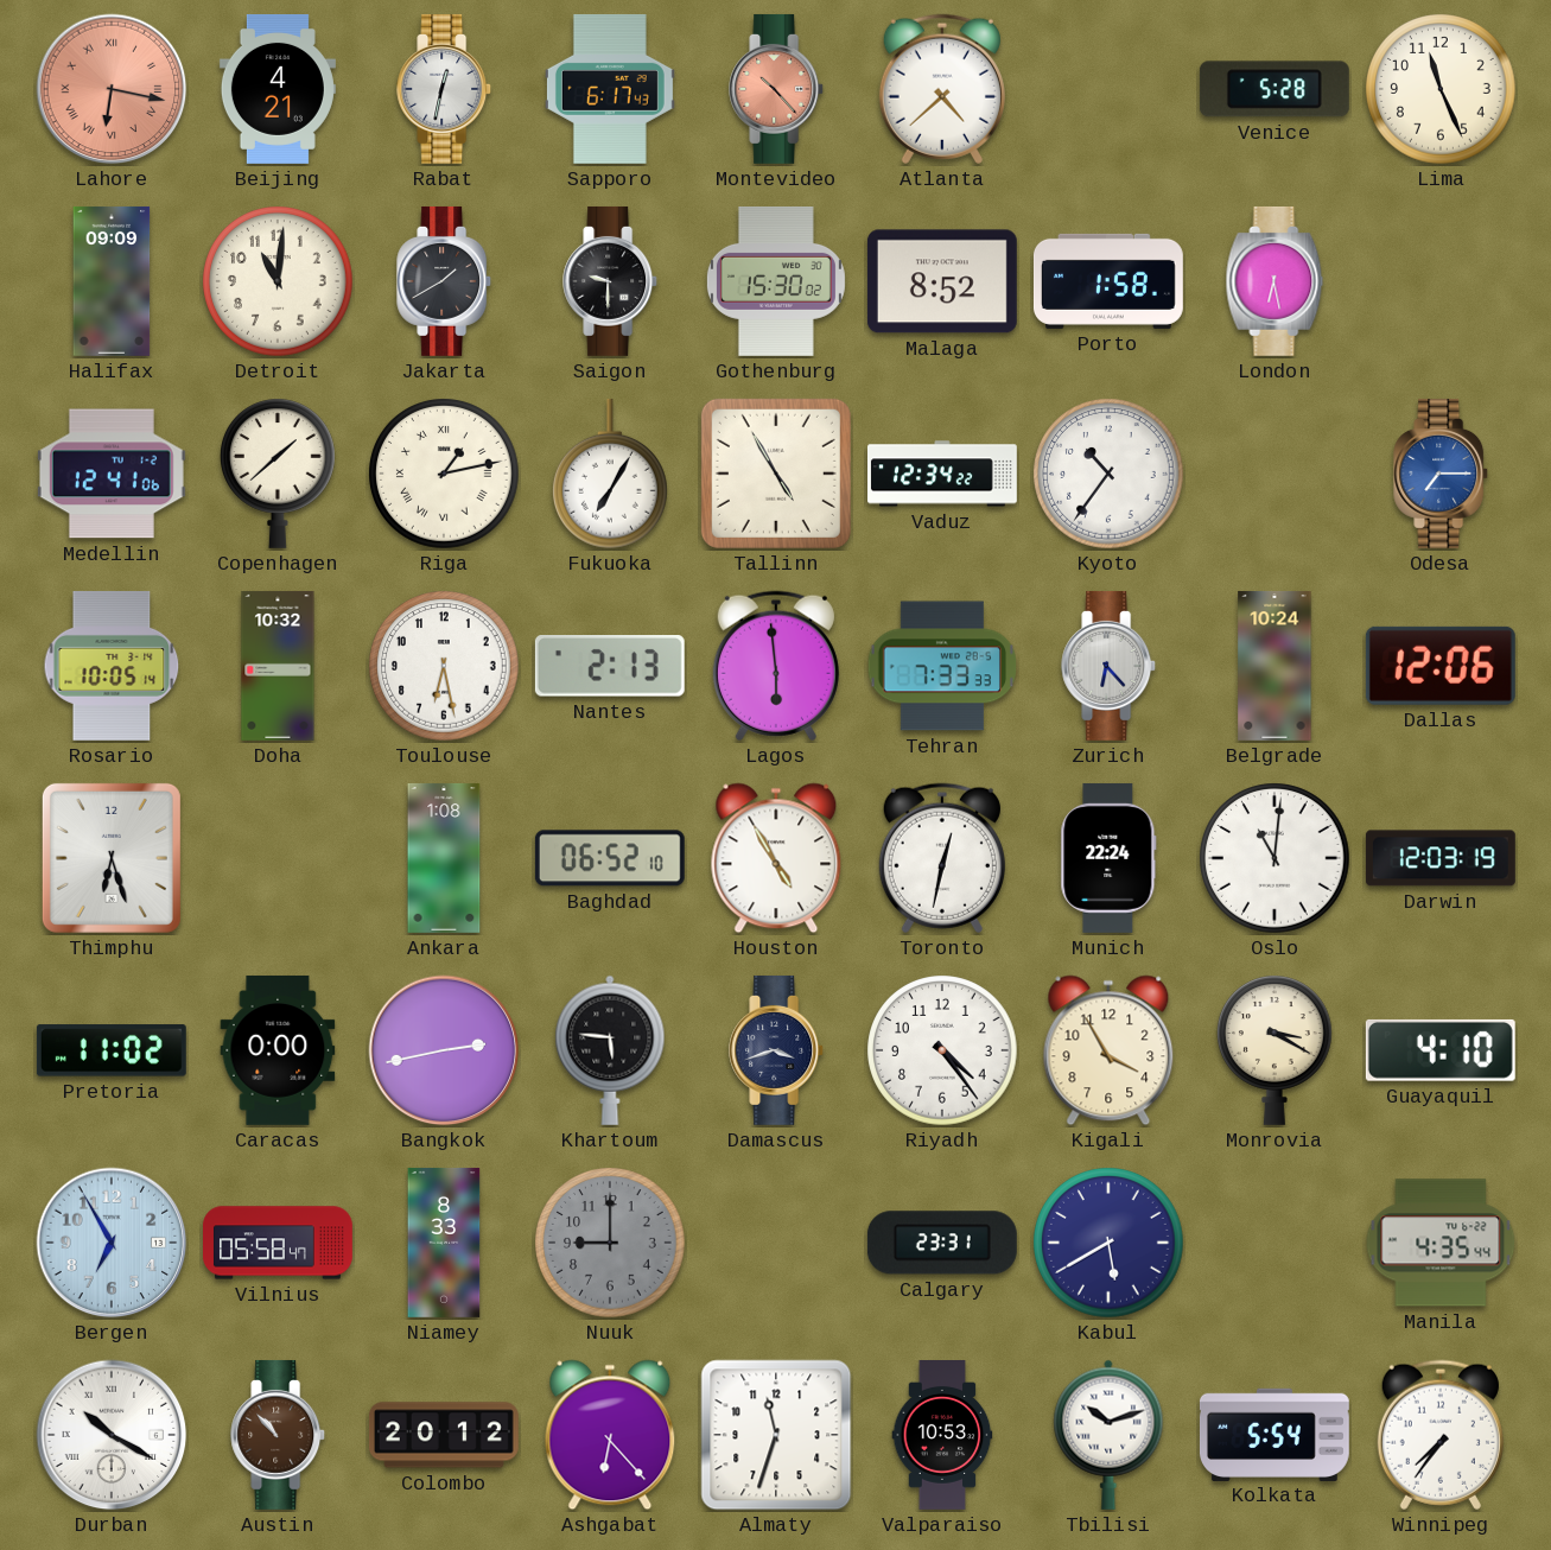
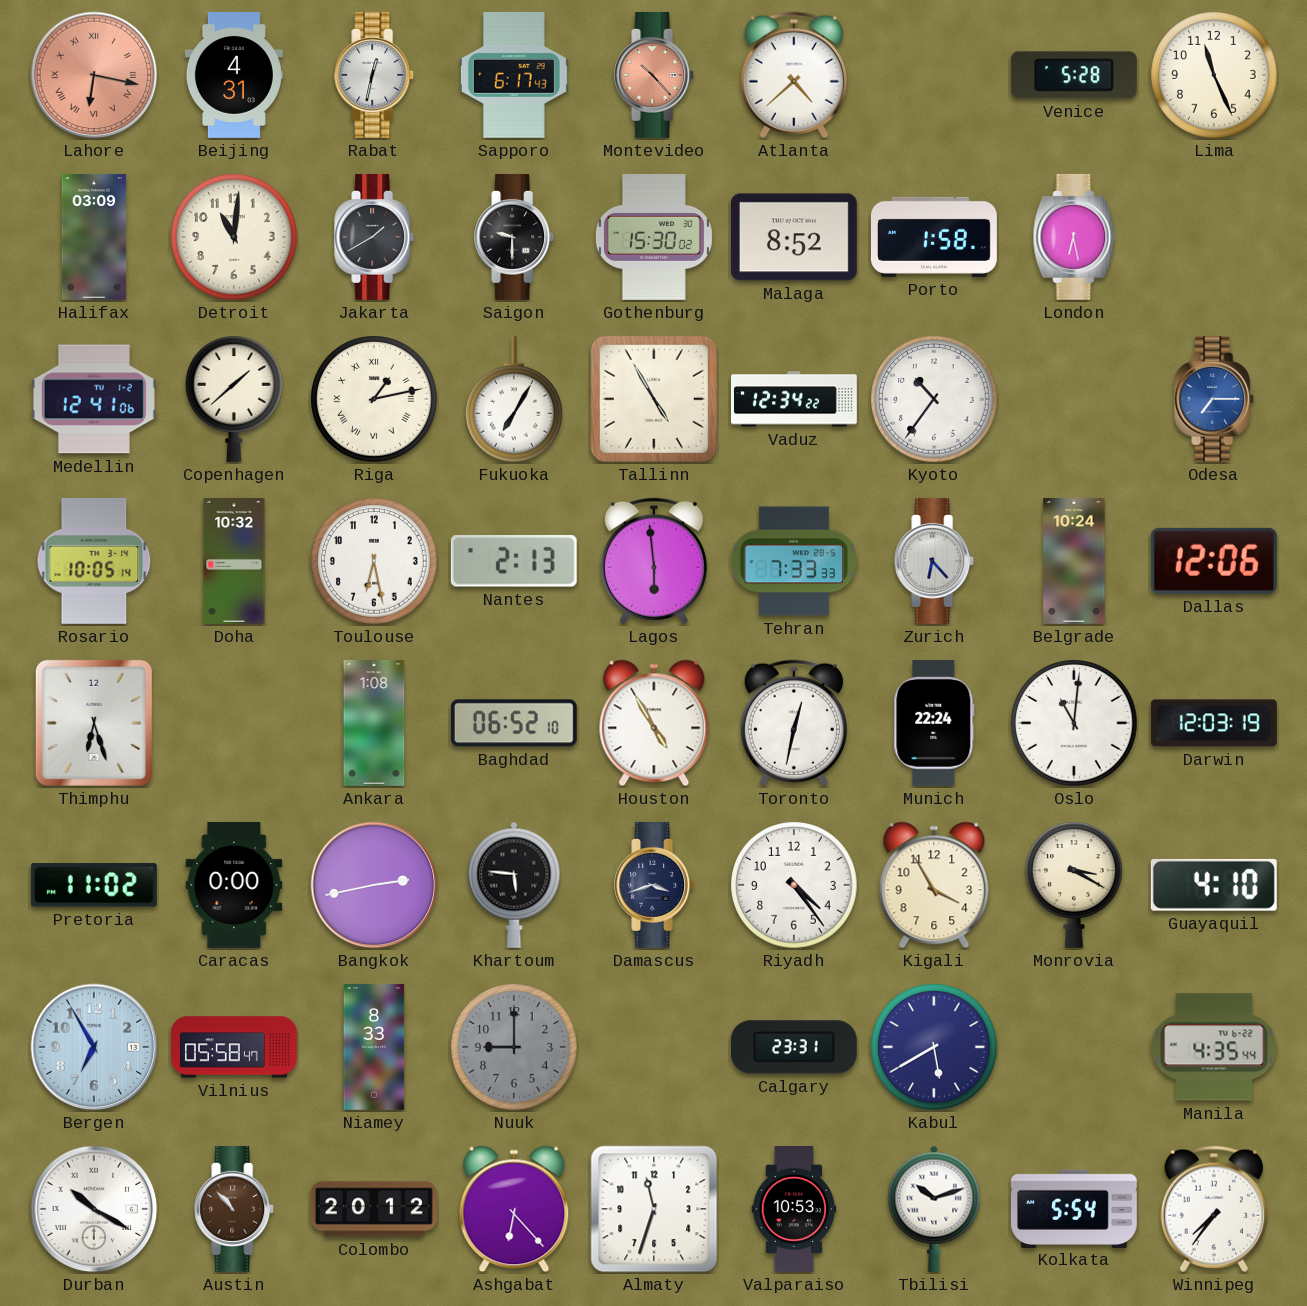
Beijing: 4:21 -> 4:31 (234, 75)
Halifax: 09:09 -> 03:09 (94, 237)
